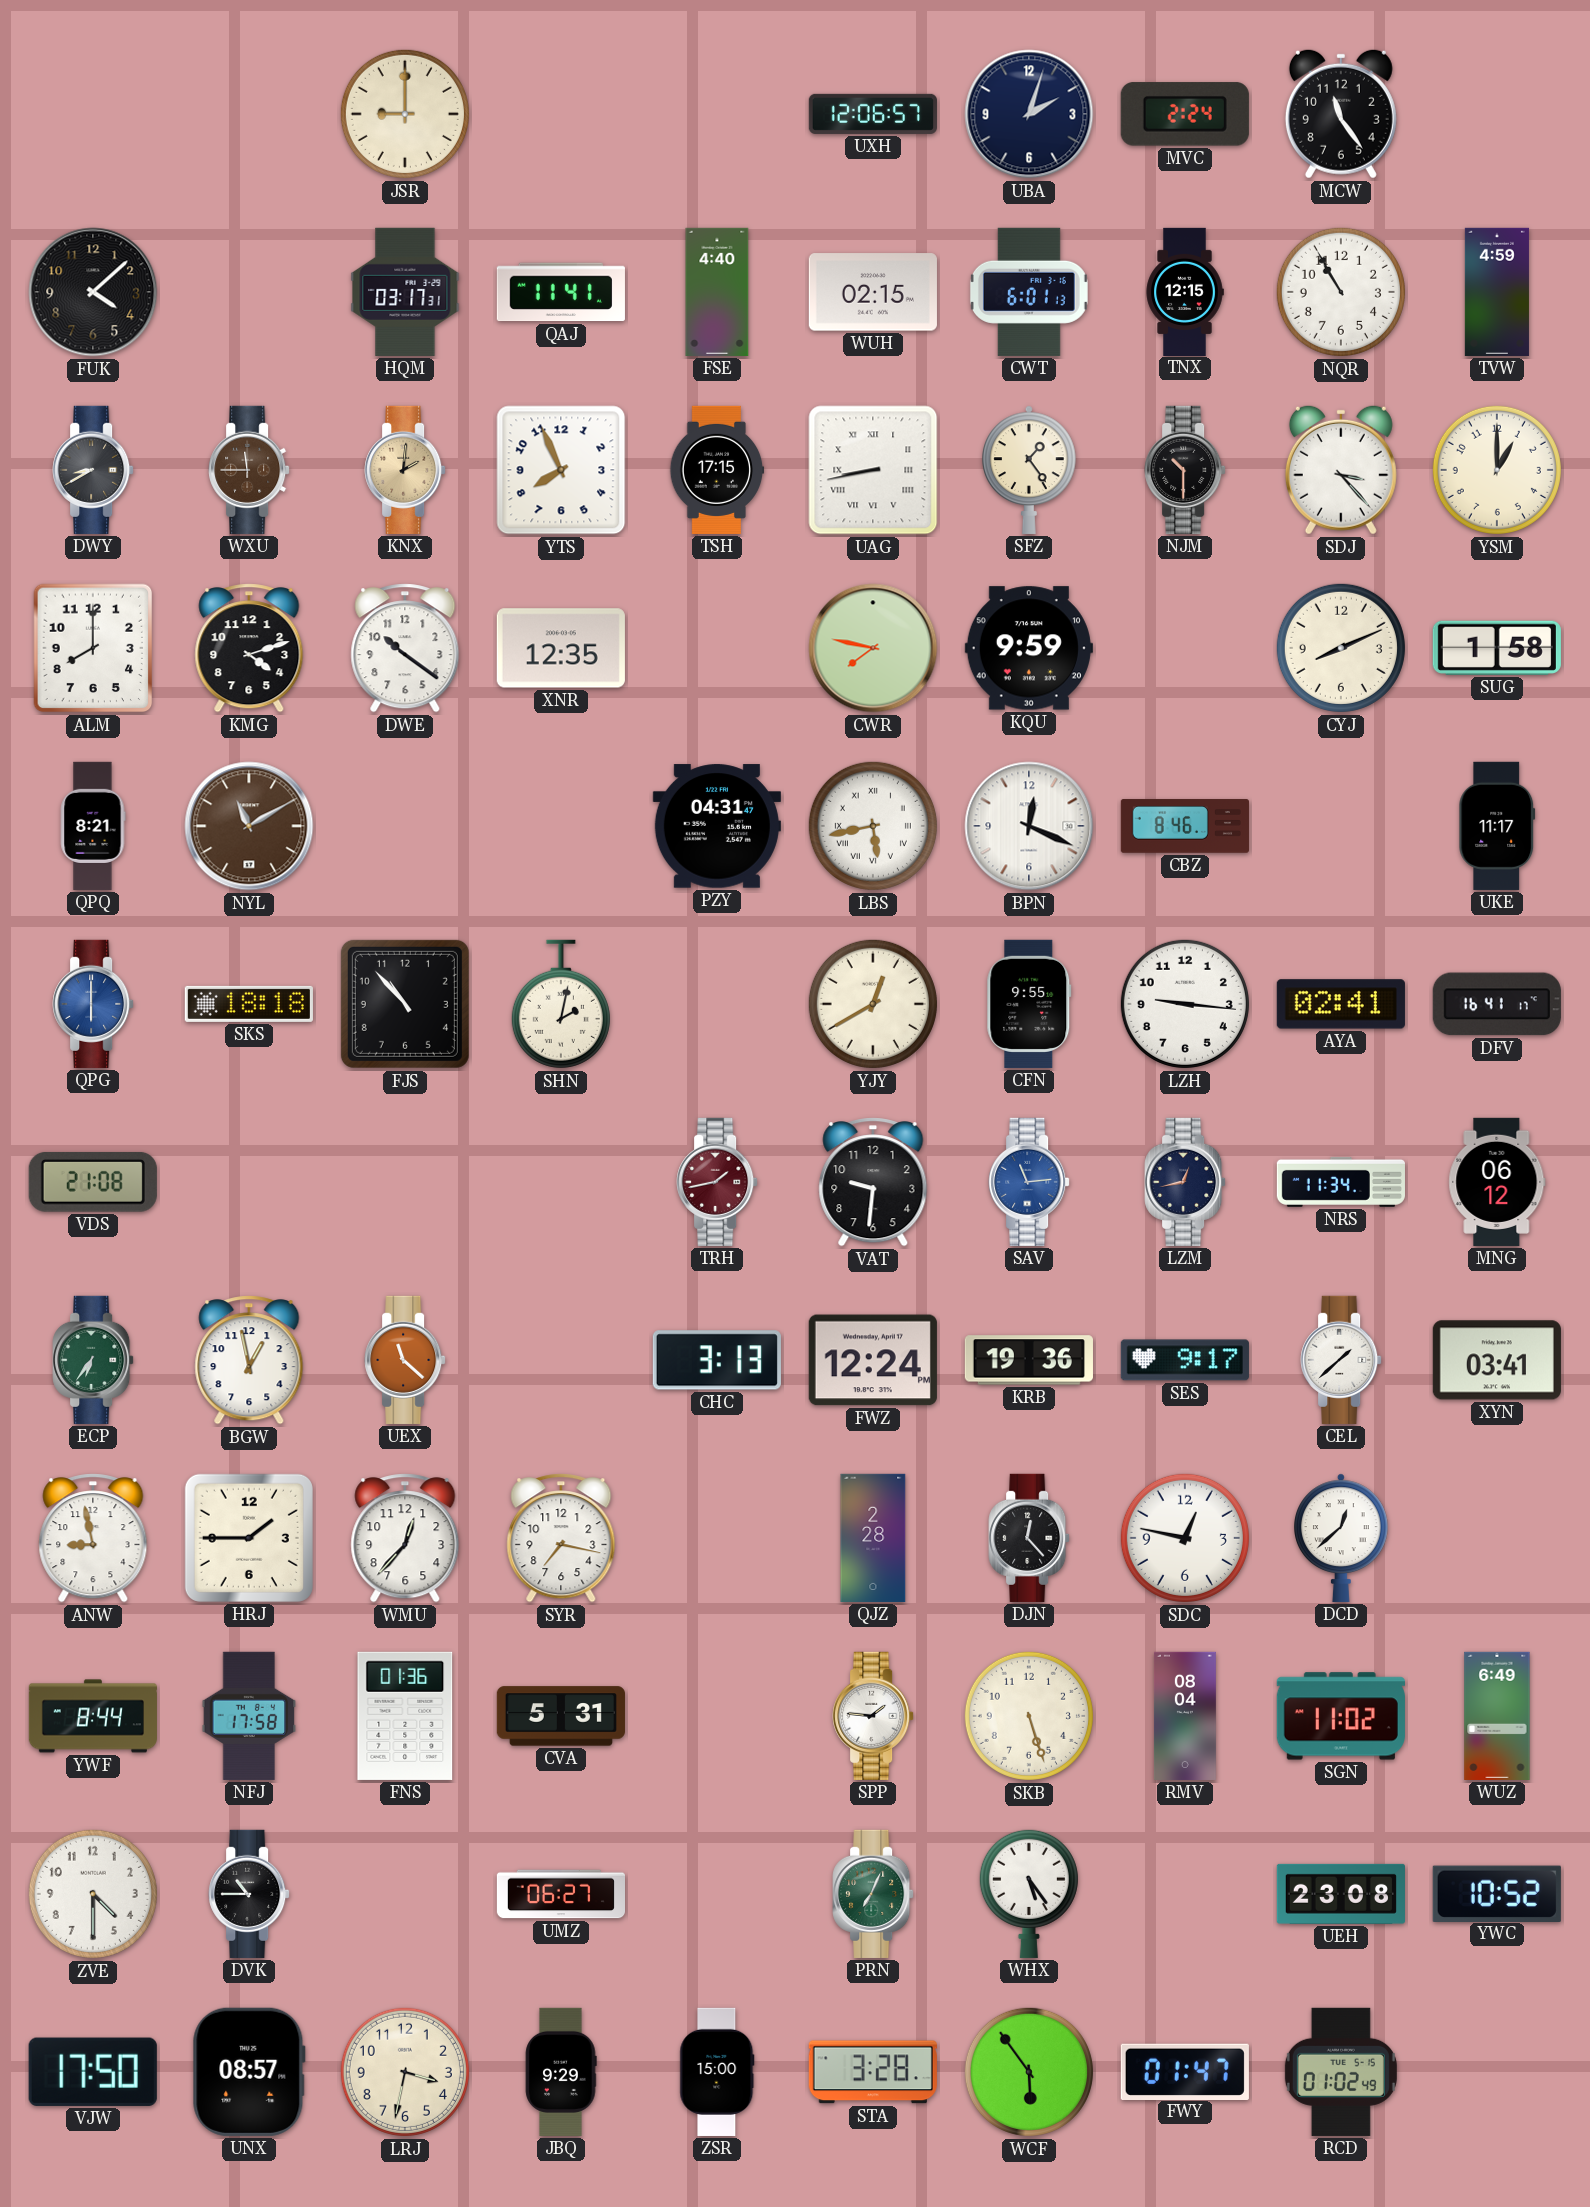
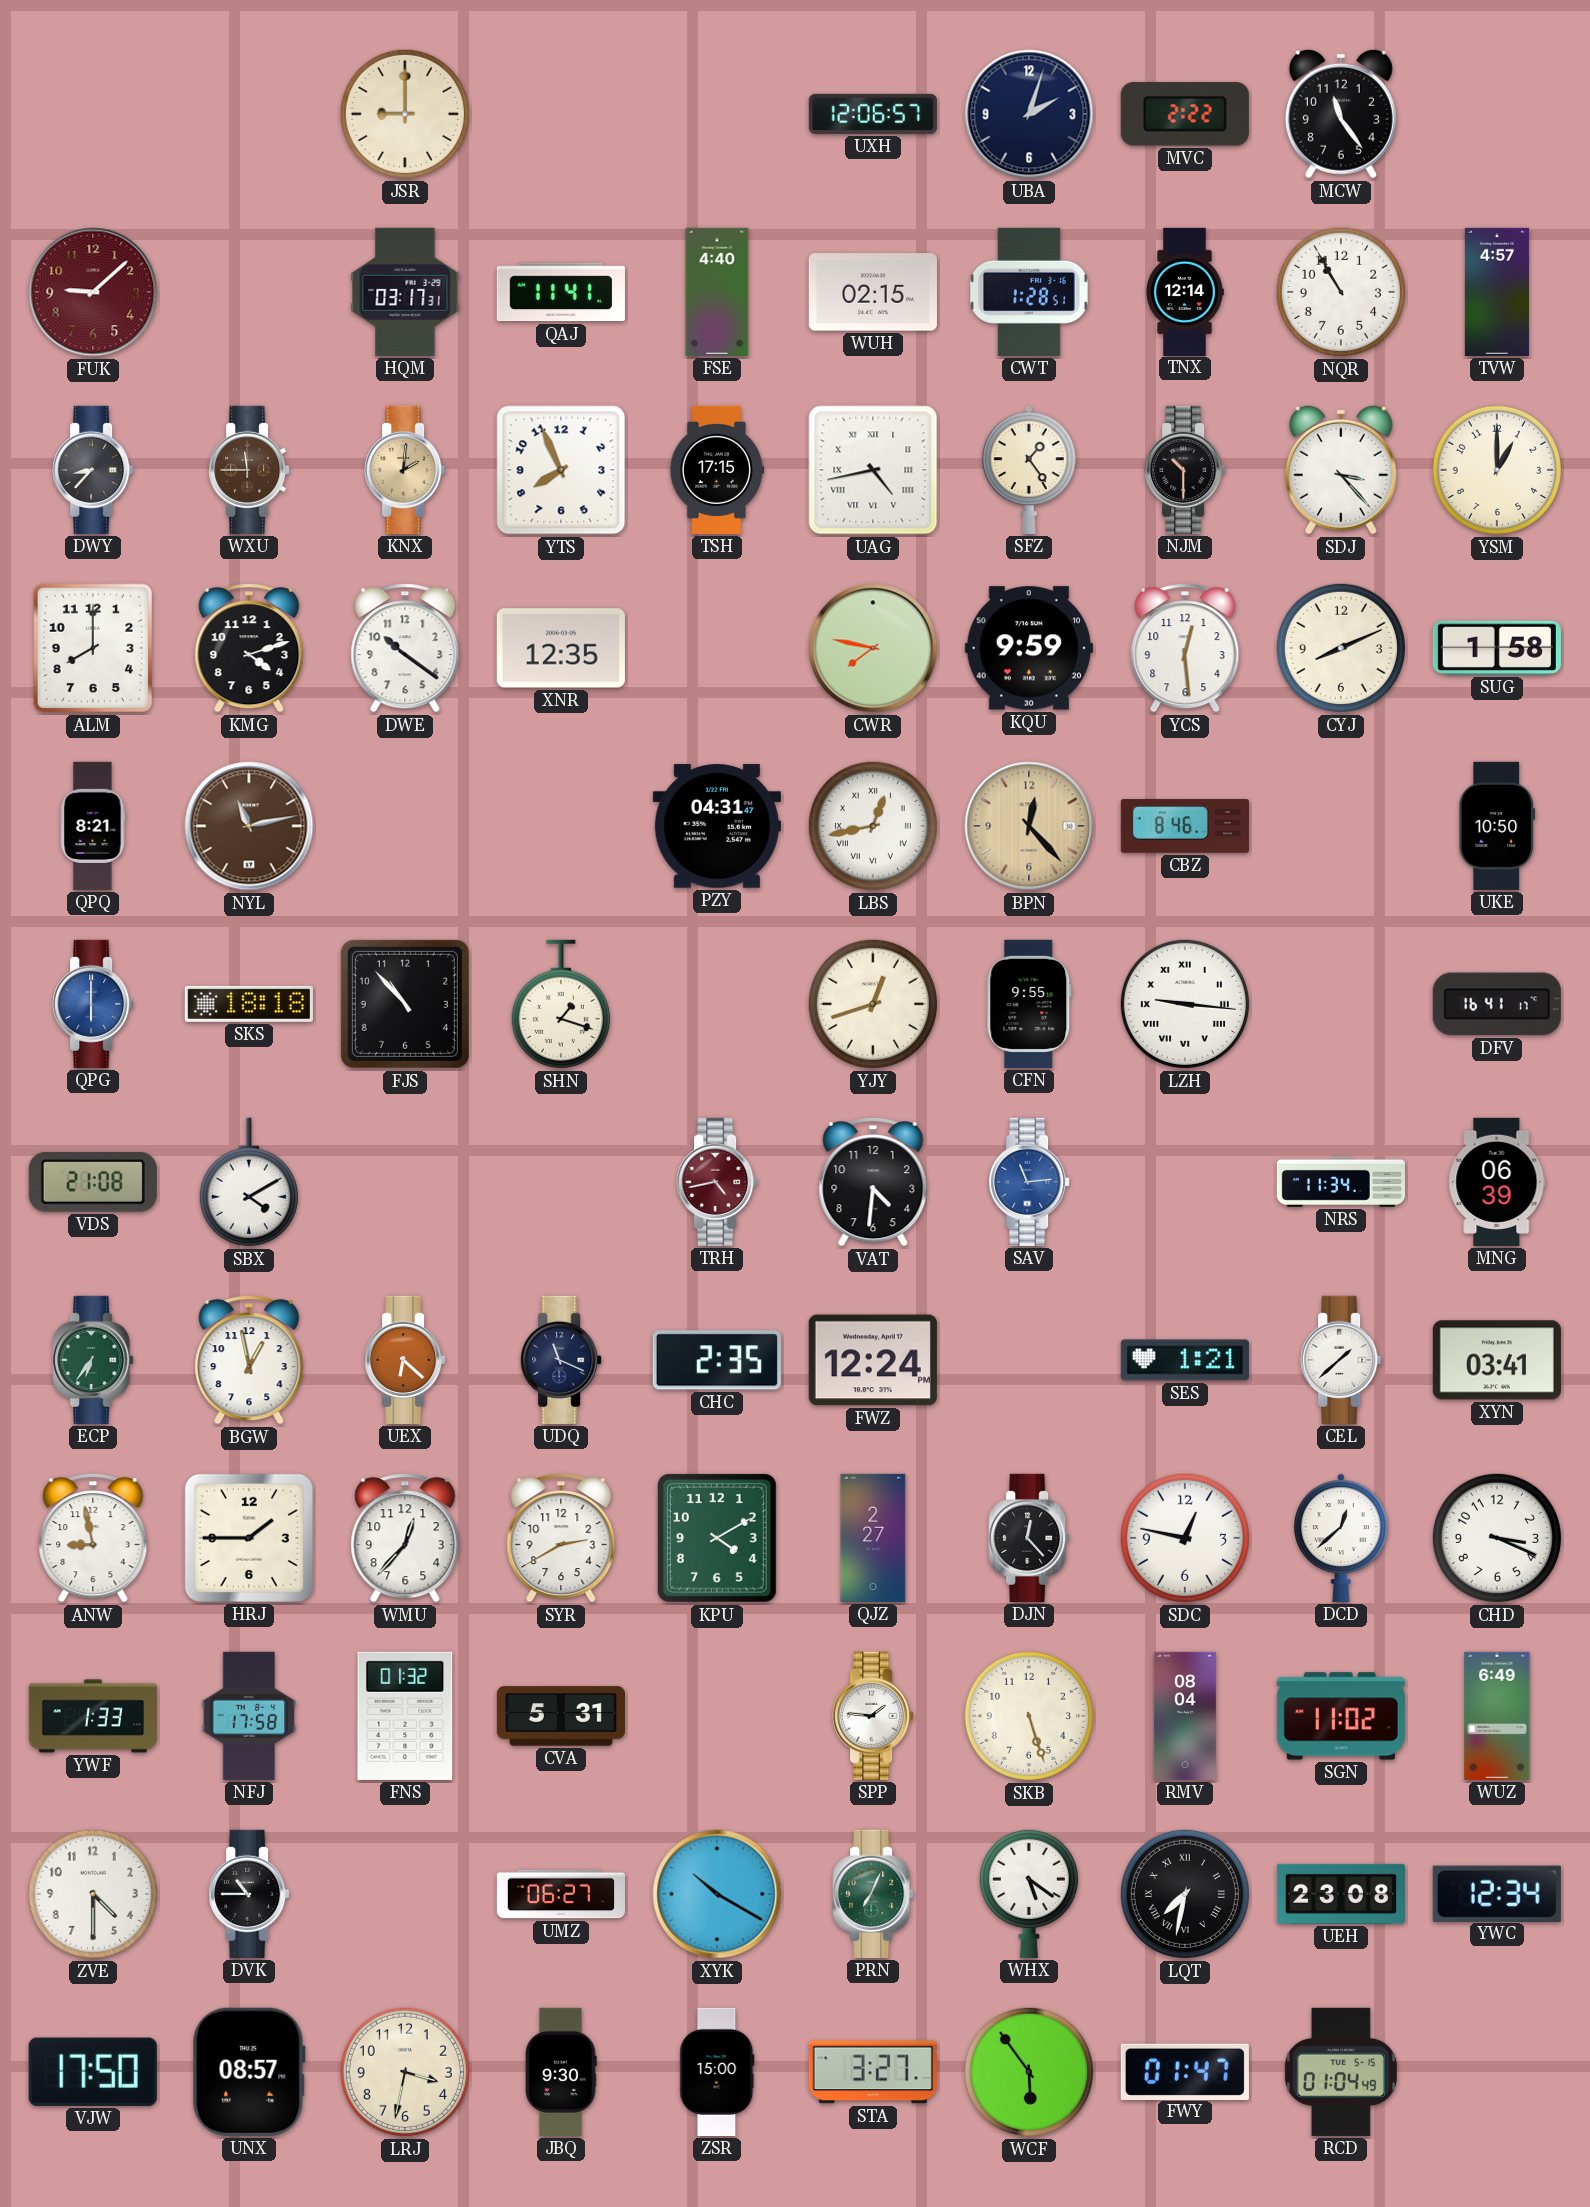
MVC: 2:24 -> 2:22 (1185, 114)
FUK: 4:08 -> 9:08 (93, 292)
FUK dial: black -> burgundy (93, 292)
CWT: 6:01 -> 1:28 (1029, 292)
TNX: 12:15 -> 12:14 (1185, 291)
TVW: 4:59 -> 4:57 (1497, 292)
DWY: 8:40 -> 8:37 (93, 470)
UAG: 8:43 -> 4:43 (873, 470)
YCS: none -> 12:29 (1185, 648)
NYL: 11:10 -> 11:13 (249, 826)
LBS: 5:43 -> 12:43 (873, 826)
BPN: 12:19 -> 12:23 (1029, 826)
BPN dial: white -> champagne (1029, 826)
UKE: 11:17 -> 10:50 (1497, 826)
SHN: 2:02 -> 1:18 (561, 1004)
YJY: 12:40 -> 12:42 (873, 1004)
LZH numerals: Arabic -> Roman (1185, 1004)
AYA: 02:41 -> none (1341, 1004)
SBX: none -> 4:10 (249, 1182)
TRH: 1:43 -> 4:43 (717, 1182)
VAT: 9:31 -> 4:31 (873, 1182)
LZM: 12:43 -> none (1185, 1182)
MNG: 06:12 -> 06:39 (1497, 1182)
UEX: 11:22 -> 6:22 (405, 1360)
UDQ: none -> 11:19 (561, 1360)
CHC: 3:13 -> 2:35 (717, 1360)
KRB: 19:36 -> none (1029, 1360)
SES: 9:17 -> 1:21 (1185, 1360)
SYR: 7:17 -> 2:40 (561, 1538)
KPU: none -> 4:10 (717, 1538)
QJZ: 2:28 -> 2:27 (873, 1538)
CHD: none -> 3:19 (1497, 1538)
YWF: 8:44 -> 1:33 (93, 1716)
FNS: 01:36 -> 01:32 (405, 1716)
XYK: none -> 10:20 (717, 1894)
WHX: 5:24 -> 5:21 (1029, 1893)
LQT: none -> 7:32 (1185, 1894)
YWC: 10:52 -> 12:34 (1497, 1893)
JBQ: 9:29 -> 9:30 (561, 2072)
STA: 3:28 -> 3:27 (873, 2072)
RCD: 01:02 -> 01:04 (1341, 2072)
